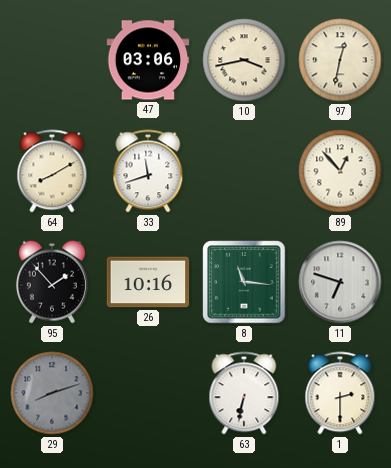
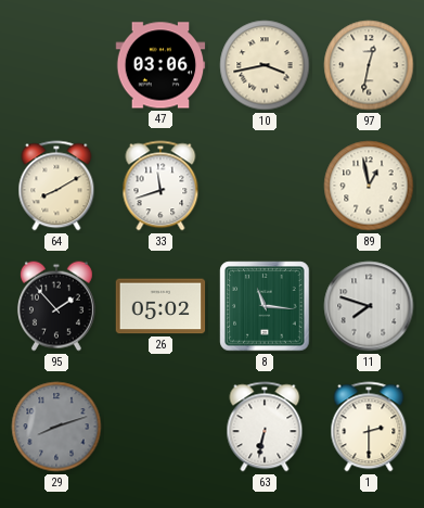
89: 12:53 -> 12:58 (369, 186)
26: 10:16 -> 05:02 (160, 306)
11: 6:48 -> 7:48 (369, 306)
